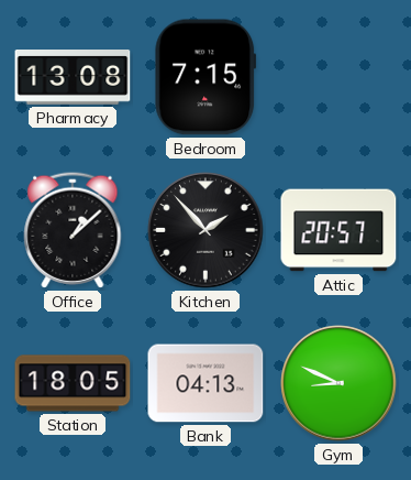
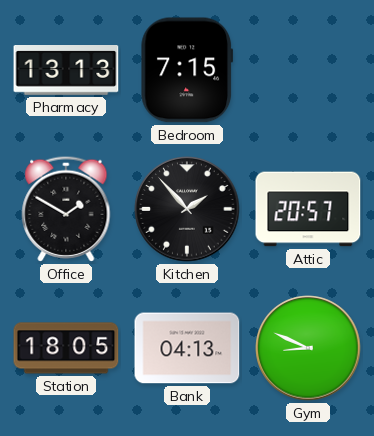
Pharmacy: 13:08 -> 13:13 (66, 71)
Office: 1:08 -> 1:50 (66, 209)
